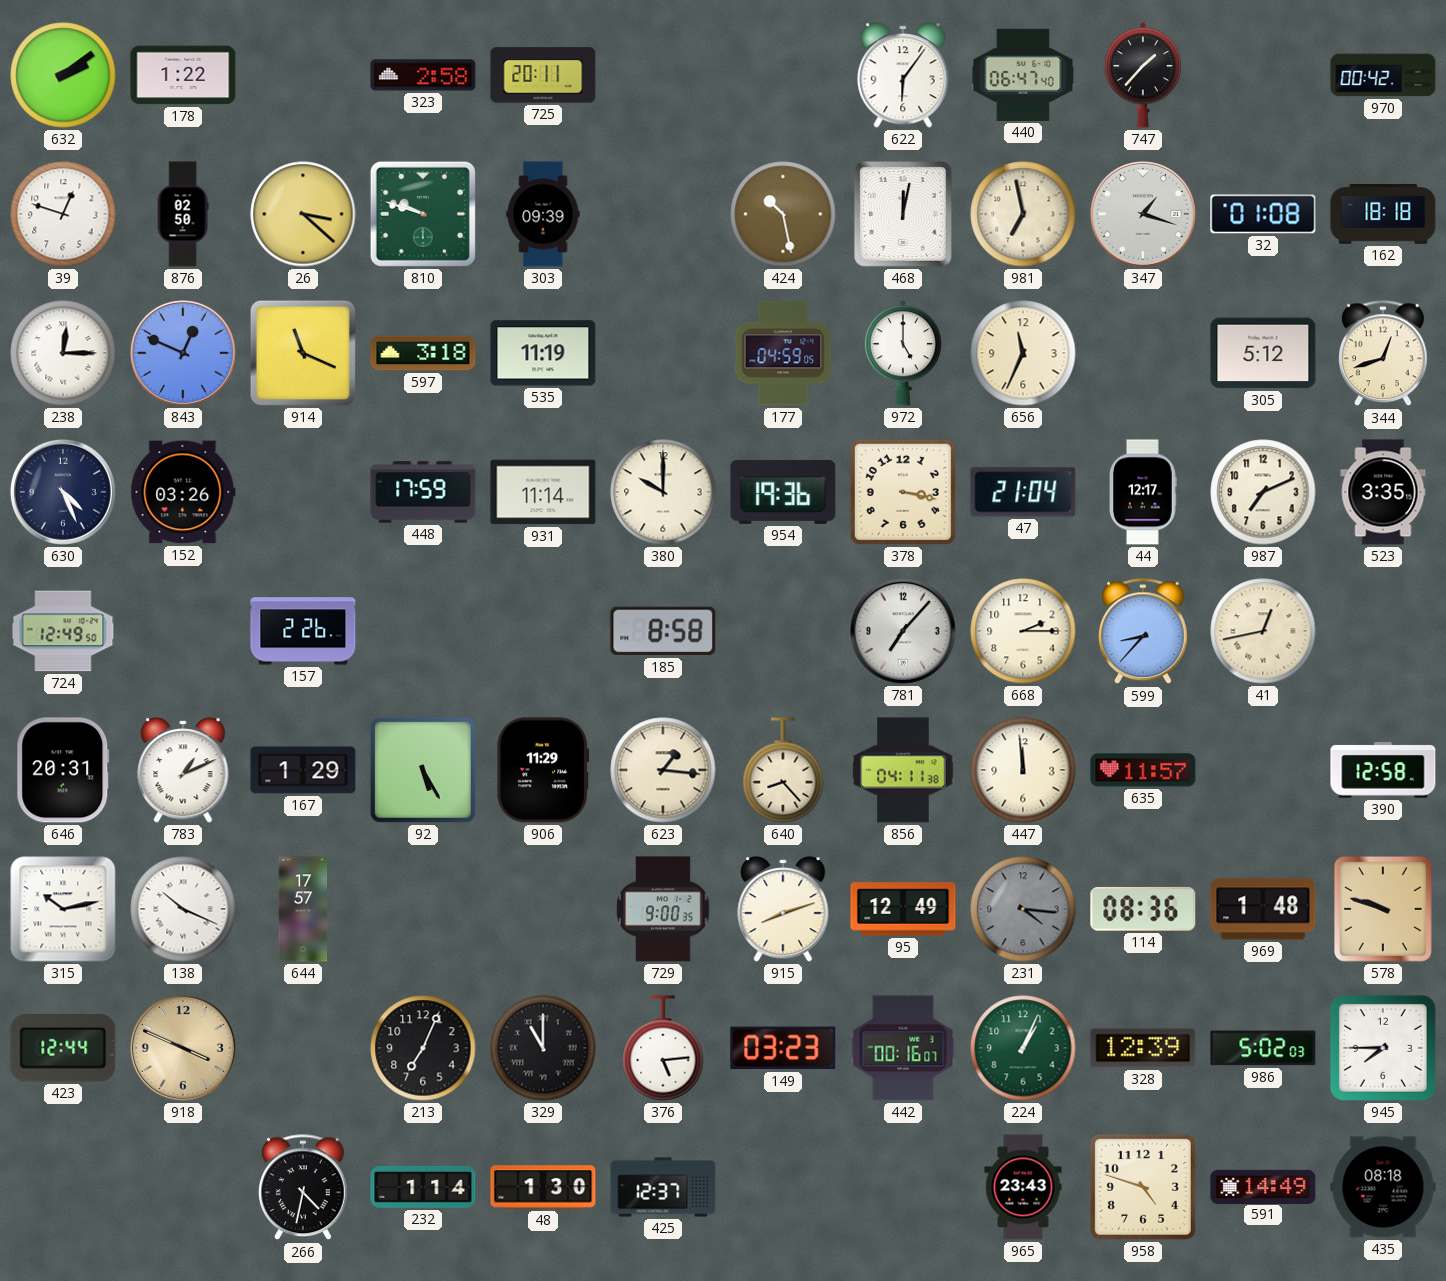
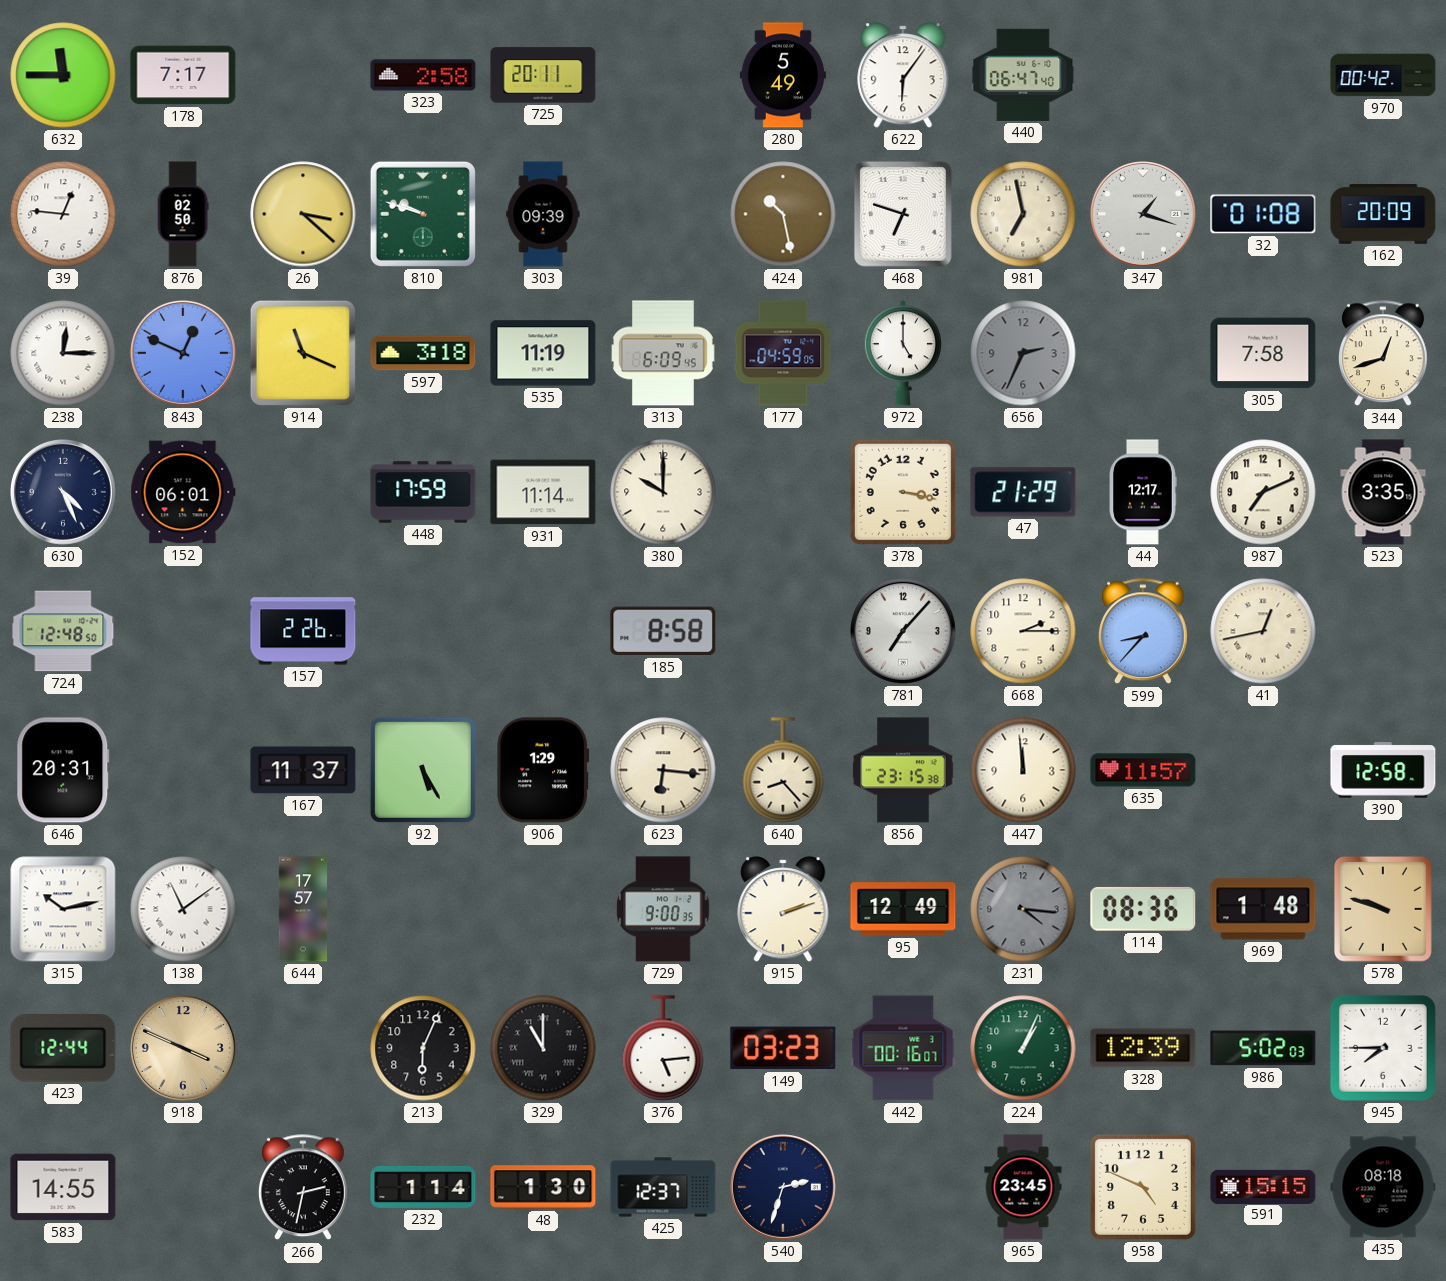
632: 2:09 -> 11:45 (63, 75)
178: 1:22 -> 7:17 (183, 75)
280: none -> 5:49 (783, 75)
747: 1:37 -> none (1143, 75)
39: 12:48 -> 12:46 (63, 214)
468: 12:02 -> 6:48 (903, 215)
162: 18:18 -> 20:09 (1383, 215)
313: none -> 6:09 (664, 353)
656: 11:34 -> 2:34 (1023, 353)
656 dial: cream -> grey (1023, 353)
305: 5:12 -> 7:58 (1263, 353)
152: 03:26 -> 06:01 (183, 492)
954: 19:36 -> none (783, 492)
47: 21:04 -> 21:29 (1023, 492)
724: 12:49 -> 12:48 (63, 631)
783: 1:11 -> none (183, 770)
167: 1:29 -> 11:37 (303, 770)
906: 11:29 -> 1:29 (543, 770)
623: 1:16 -> 6:16 (663, 770)
856: 04:11 -> 23:15 (903, 770)
138: 10:19 -> 11:09 (183, 909)
915: 8:12 -> 2:12 (783, 909)
213: 7:04 -> 6:04 (423, 1048)
583: none -> 14:55 (63, 1187)
266: 4:32 -> 2:32 (303, 1188)
540: none -> 2:33 (783, 1187)
965: 23:43 -> 23:45 (1023, 1187)
958: 4:48 -> 4:49 (1143, 1187)
591: 14:49 -> 15:15 (1263, 1186)
